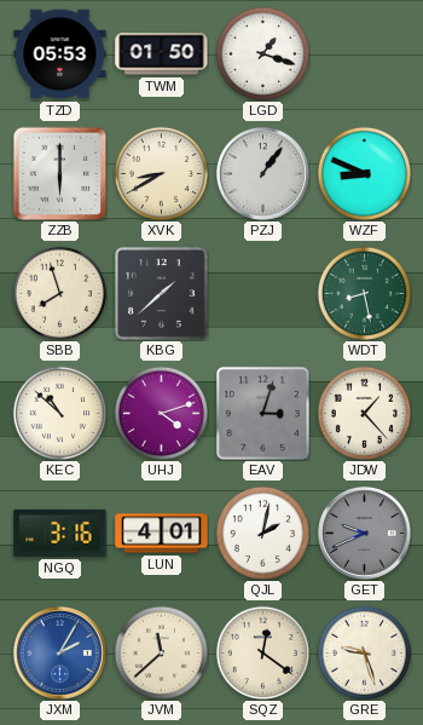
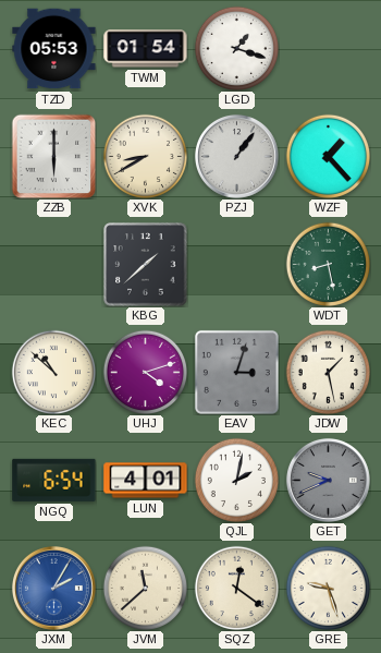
TWM: 01:50 -> 01:54 (146, 49)
WZF: 8:49 -> 1:23 (328, 156)
SBB: 7:57 -> none (59, 293)
JDW: 1:23 -> 1:28 (328, 372)
NGQ: 3:16 -> 6:54 (54, 480)
